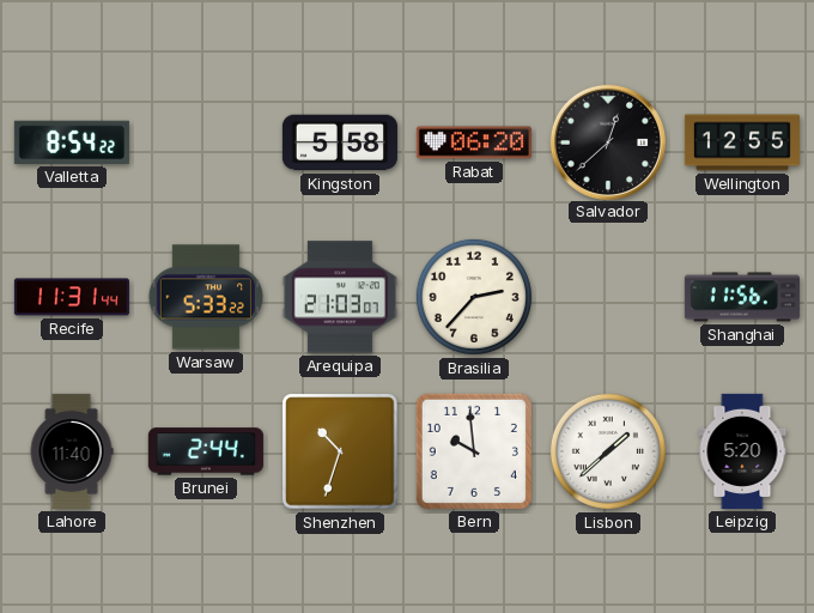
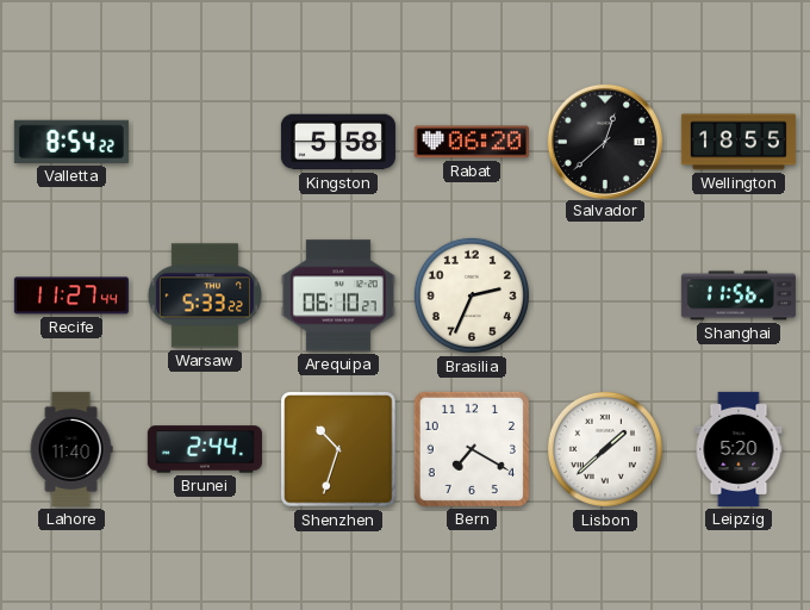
Wellington: 12:55 -> 18:55 (739, 142)
Recife: 11:31 -> 11:27 (71, 295)
Arequipa: 21:03 -> 06:10 (338, 295)
Brasilia: 2:37 -> 2:34 (472, 295)
Bern: 9:59 -> 7:20 (472, 449)
